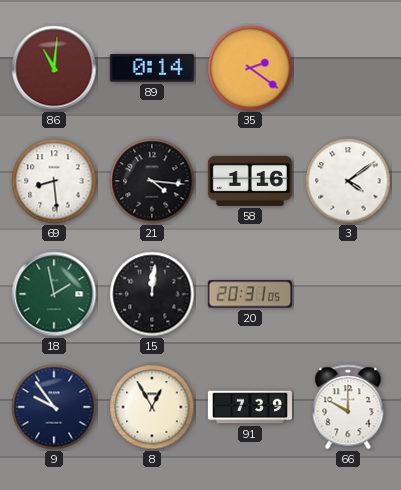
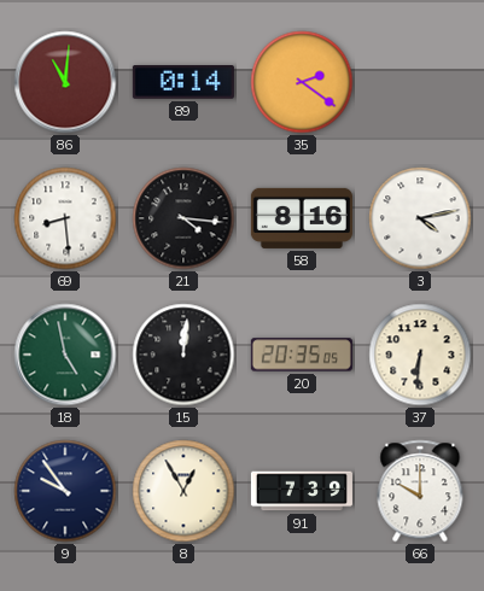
58: 1:16 -> 8:16 (302, 218)
3: 4:09 -> 4:13 (420, 218)
18: 1:58 -> 4:58 (65, 355)
20: 20:31 -> 20:35 (302, 355)
37: none -> 6:31 (420, 355)
